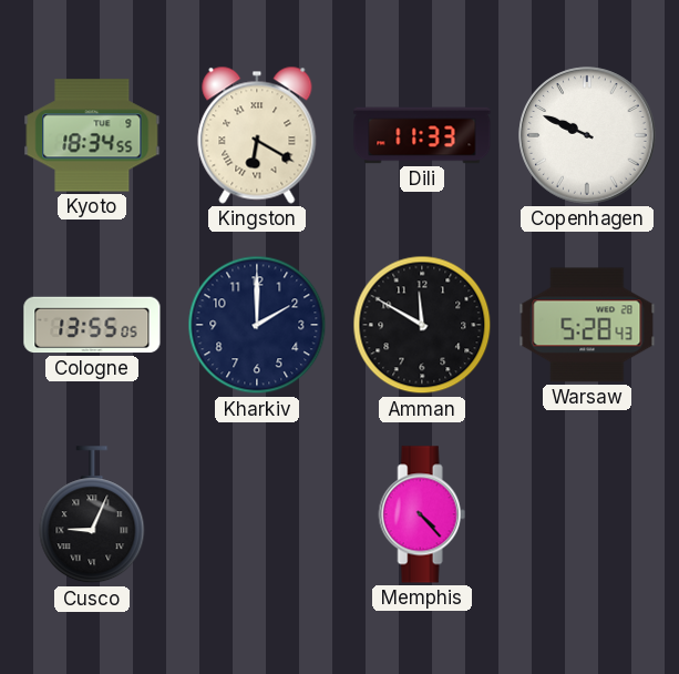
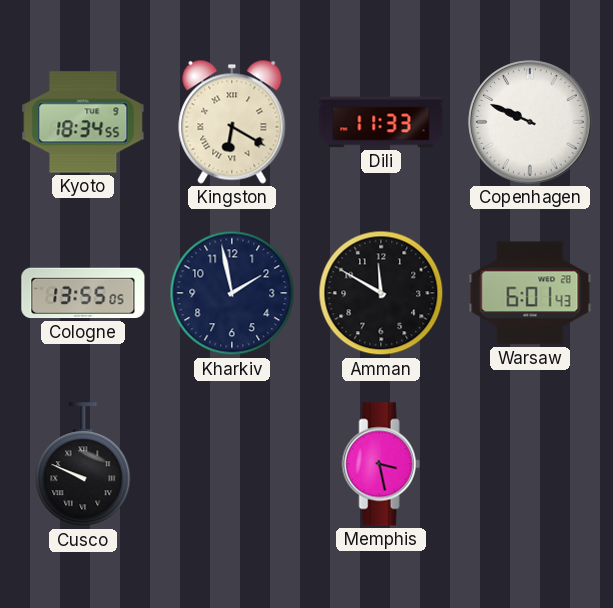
Kharkiv: 2:00 -> 1:58 (232, 293)
Warsaw: 5:28 -> 6:01 (530, 293)
Cusco: 9:04 -> 9:49 (83, 465)
Memphis: 4:23 -> 3:28 (381, 464)
